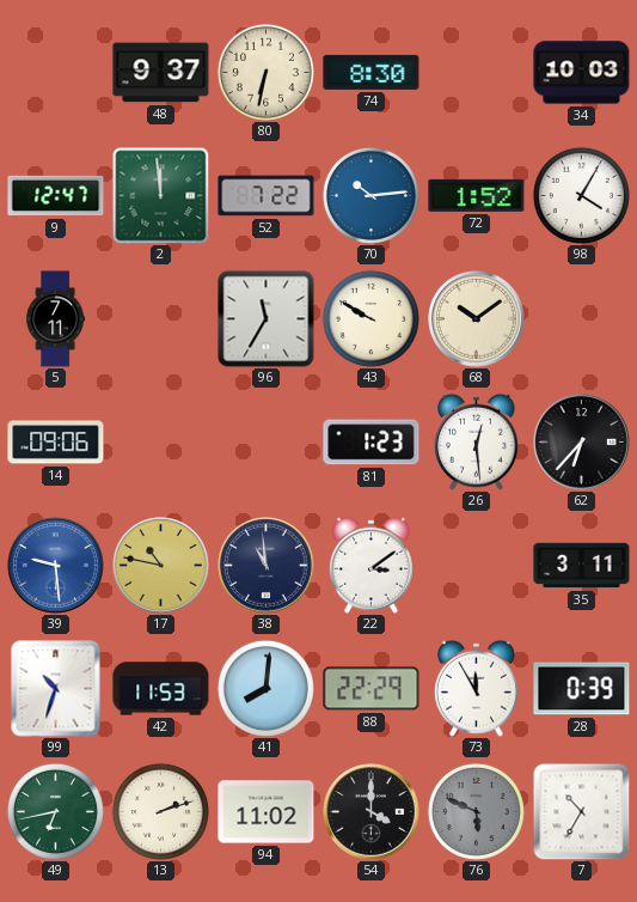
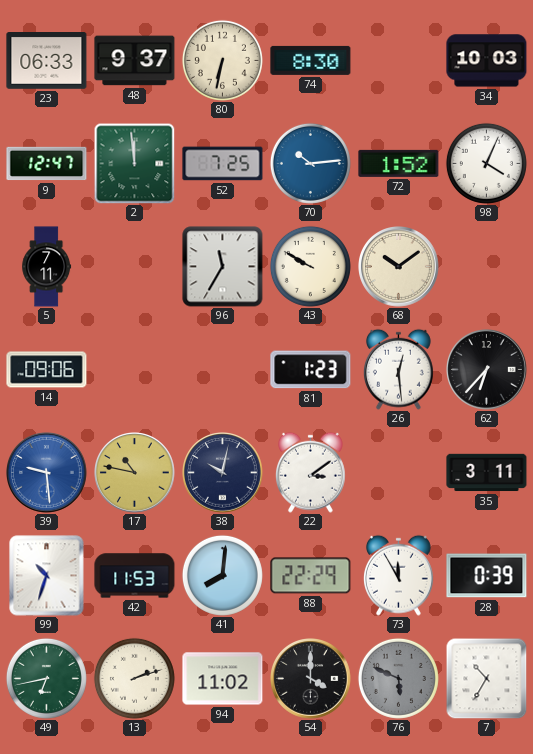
23: none -> 06:33 (47, 61)
52: 7:22 -> 7:25 (223, 164)
98: 4:05 -> 4:04 (486, 163)
38: 10:59 -> 10:02 (223, 473)
